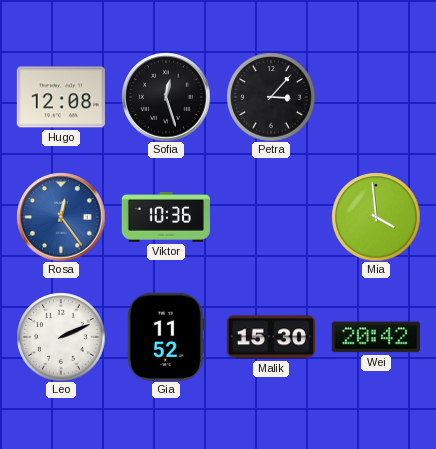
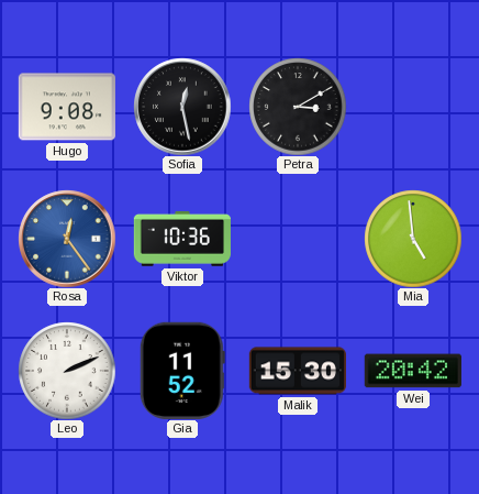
Hugo: 12:08 -> 9:08 (66, 107)
Sofia: 12:27 -> 12:28 (182, 107)
Petra: 3:07 -> 3:10 (298, 107)
Mia: 3:59 -> 4:59 (413, 239)
